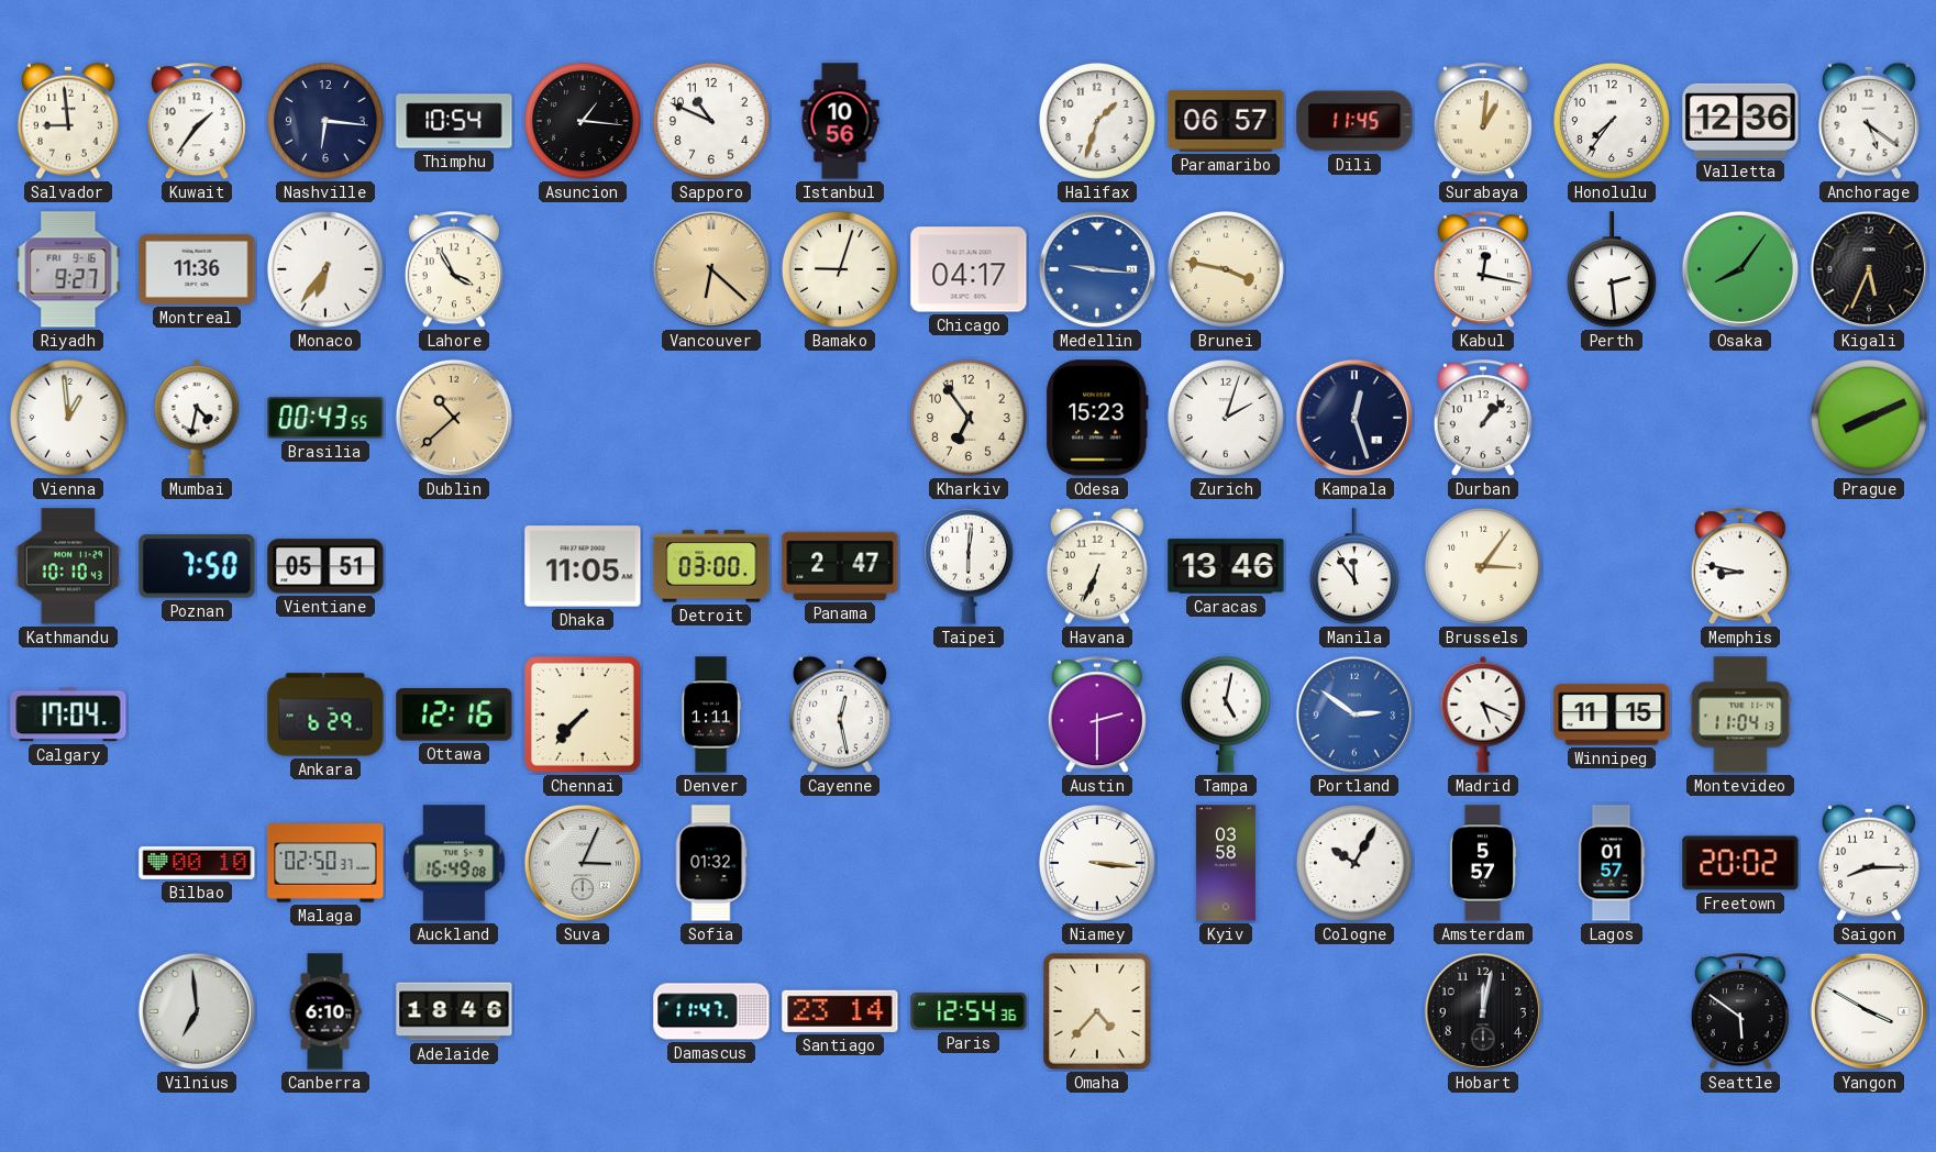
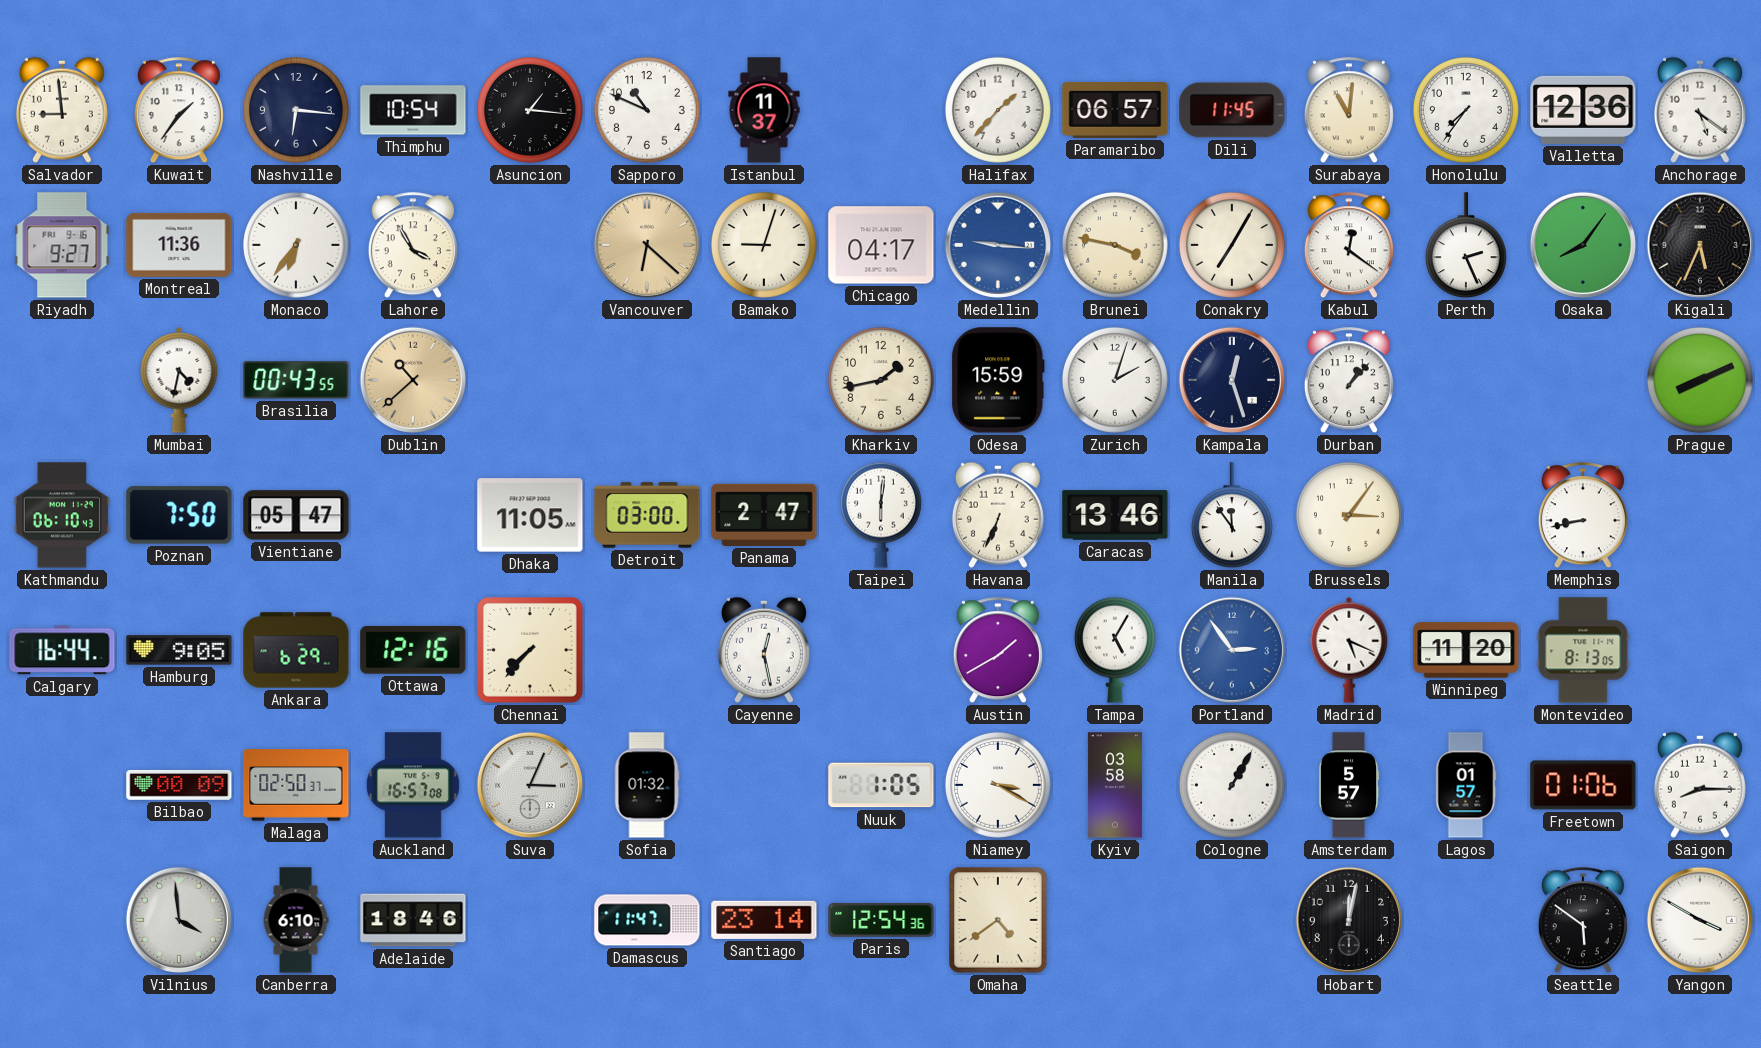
Istanbul: 10:56 -> 11:37 (764, 110)
Halifax: 1:33 -> 1:37 (998, 110)
Surabaya: 1:01 -> 11:01 (1349, 111)
Conakry: none -> 7:05 (1232, 245)
Kabul: 12:17 -> 12:21 (1349, 246)
Perth: 2:29 -> 2:26 (1466, 246)
Vienna: 12:59 -> none (68, 418)
Kharkiv: 6:54 -> 1:43 (881, 380)
Odesa: 15:23 -> 15:59 (998, 380)
Kathmandu: 10:10 -> 06:10 (62, 515)
Vientiane: 05:51 -> 05:47 (296, 515)
Memphis: 8:47 -> 8:43 (1583, 516)
Calgary: 17:04 -> 16:44 (62, 650)
Hamburg: none -> 9:05 (179, 650)
Denver: 1:11 -> none (711, 715)
Austin: 2:30 -> 1:40 (998, 651)
Tampa: 5:02 -> 5:05 (1115, 650)
Portland: 2:51 -> 2:54 (1232, 650)
Winnipeg: 11:15 -> 11:20 (1466, 650)
Montevideo: 11:04 -> 8:13 (1583, 650)
Bilbao: 00:10 -> 00:09 (179, 785)
Auckland: 16:49 -> 16:57 (413, 785)
Nuuk: none -> 1:05 (881, 785)
Niamey: 3:16 -> 3:20 (998, 785)
Cologne: 10:05 -> 1:05 (1232, 785)
Freetown: 20:02 -> 01:06 (1583, 785)
Vilnius: 6:59 -> 3:59 (179, 920)
Omaha: 4:37 -> 4:39 (998, 920)
